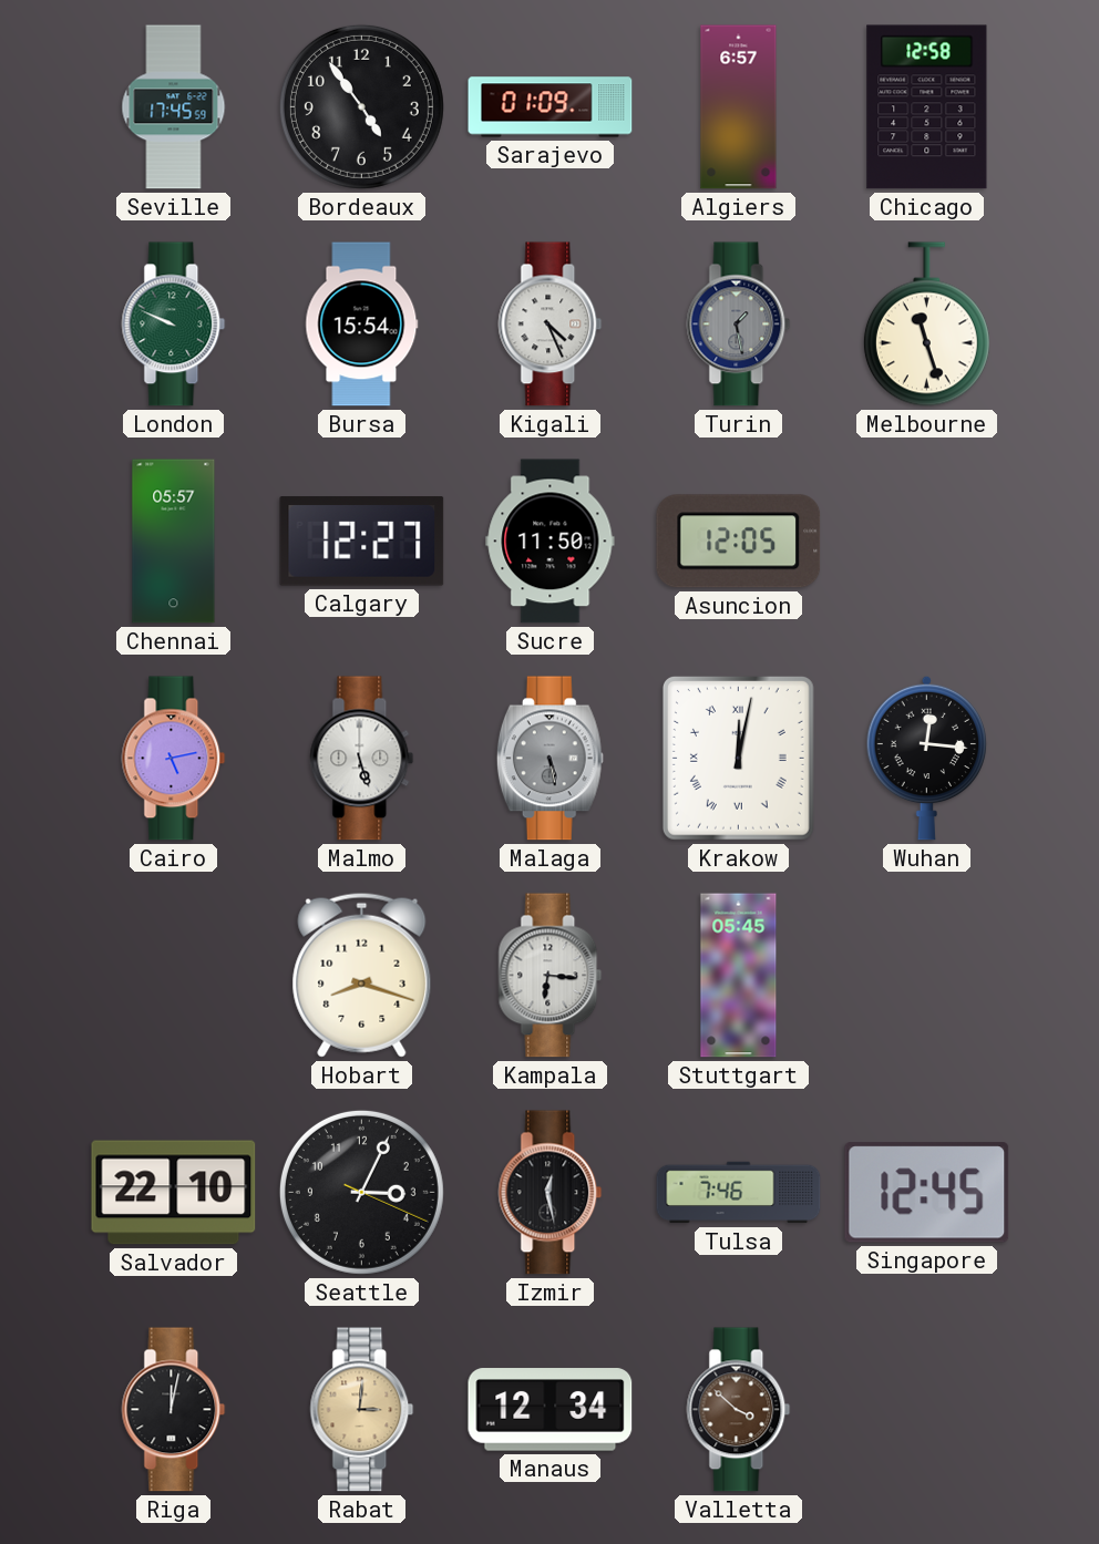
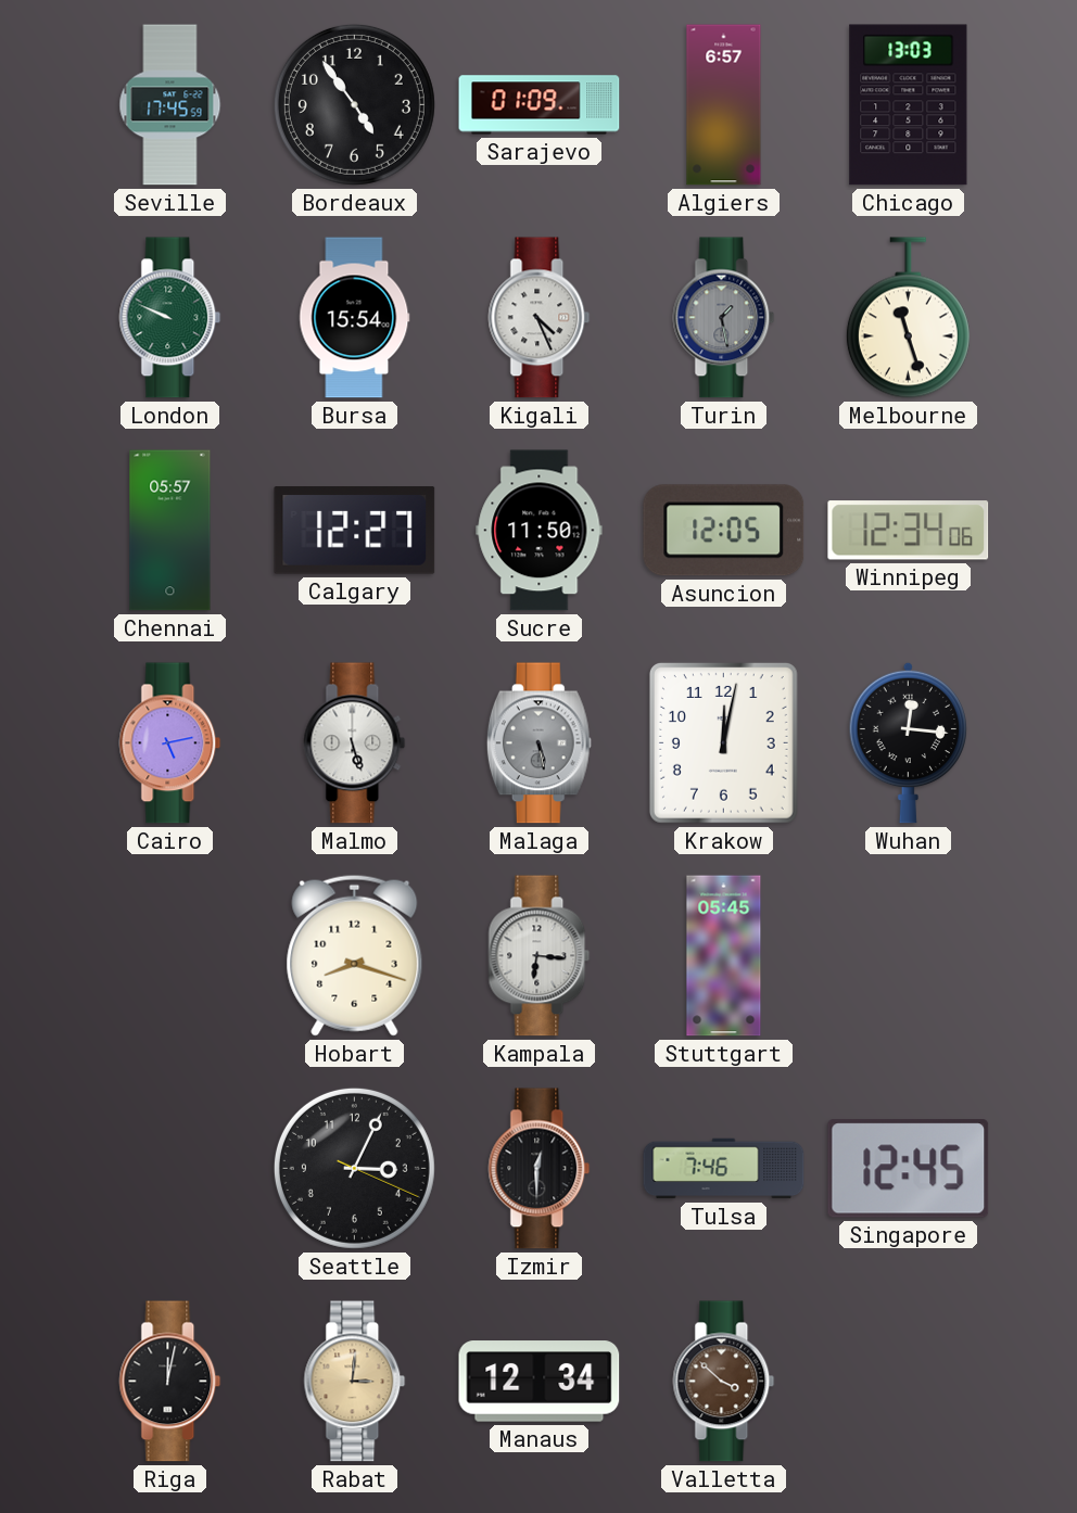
Chicago: 12:58 -> 13:03 (909, 105)
Winnipeg: none -> 12:34 (909, 531)
Krakow numerals: Roman -> Arabic (723, 742)
Salvador: 22:10 -> none (174, 1193)
Izmir: 12:28 -> 12:30 (540, 1169)
